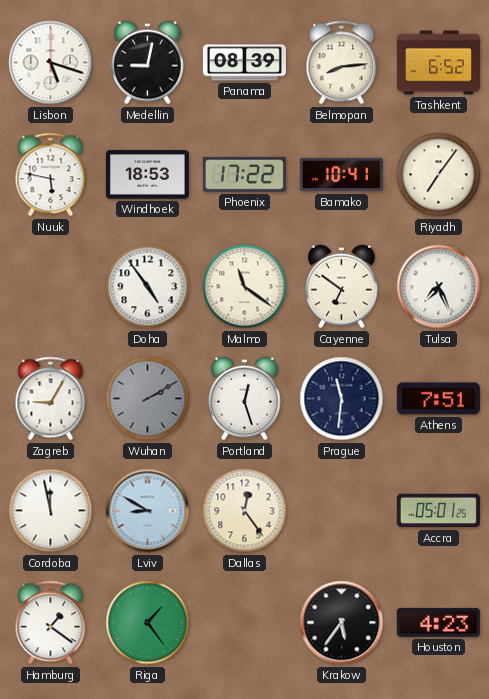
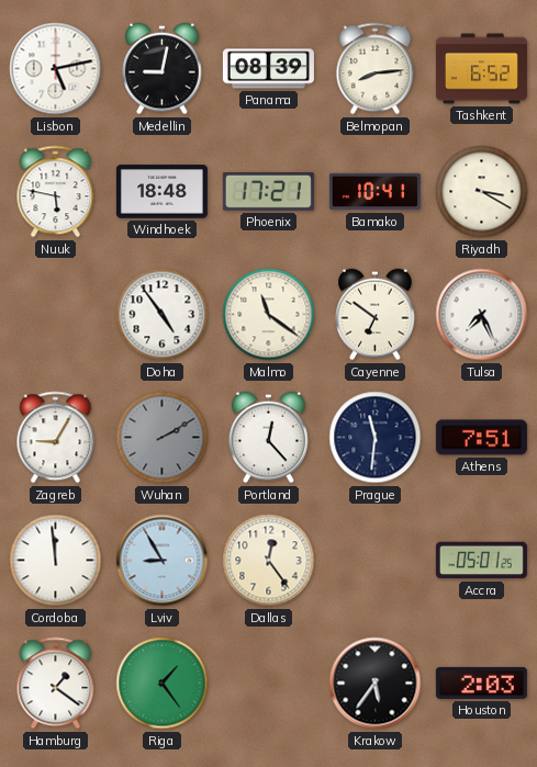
Lisbon: 5:18 -> 5:13 (56, 69)
Windhoek: 18:53 -> 18:48 (161, 192)
Phoenix: 17:22 -> 17:21 (268, 191)
Riyadh: 7:06 -> 3:20 (482, 192)
Portland: 12:27 -> 12:23 (269, 438)
Cordoba: 11:58 -> 11:59 (56, 561)
Lviv: 8:50 -> 8:55 (163, 561)
Houston: 4:23 -> 2:03 (481, 683)
